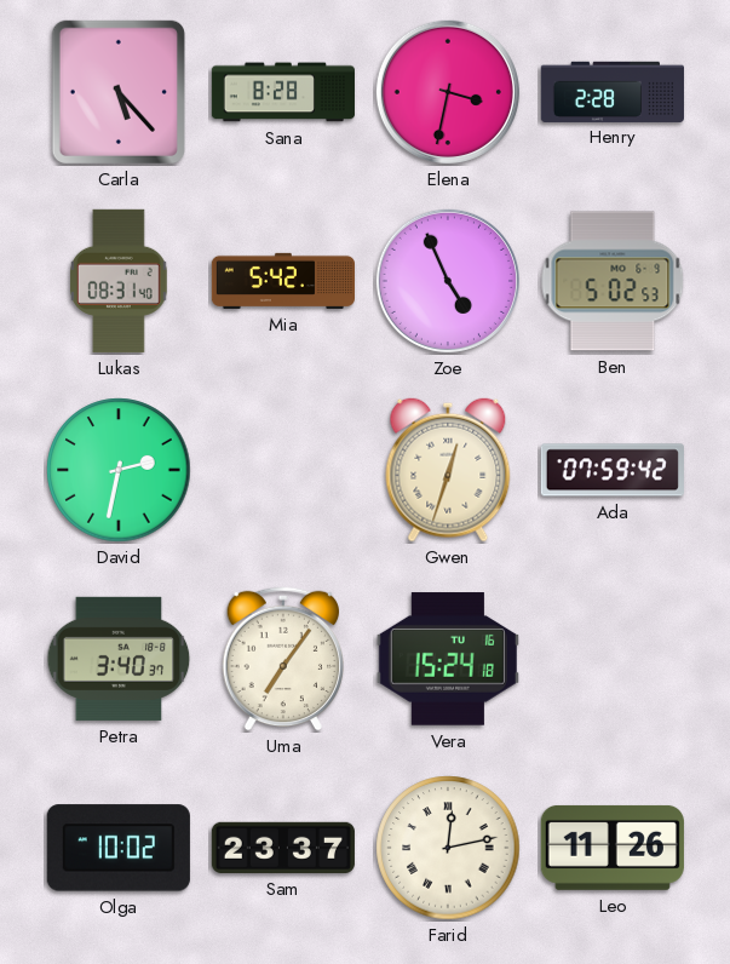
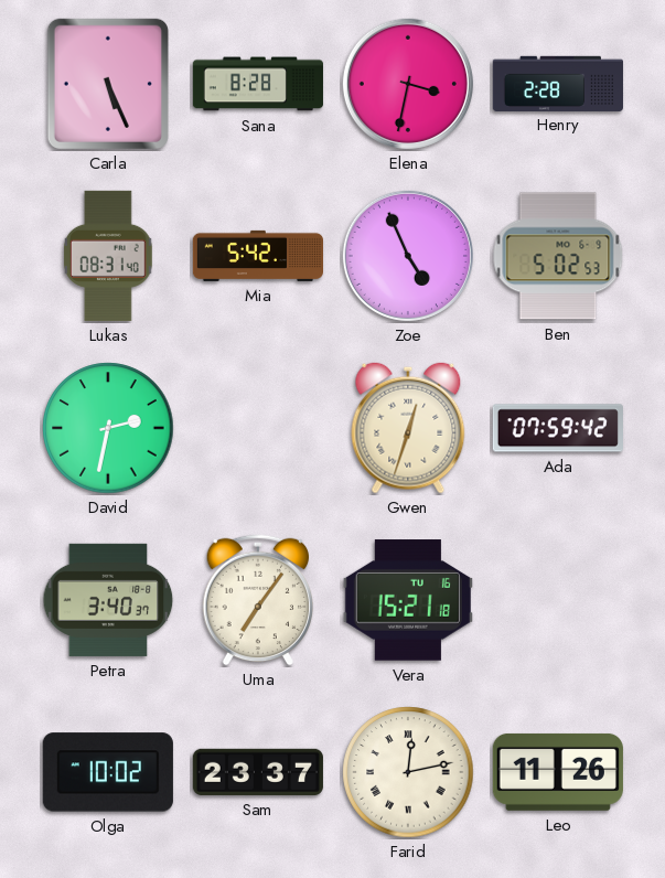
Carla: 5:23 -> 5:26 (108, 84)
Vera: 15:24 -> 15:21 (408, 600)
